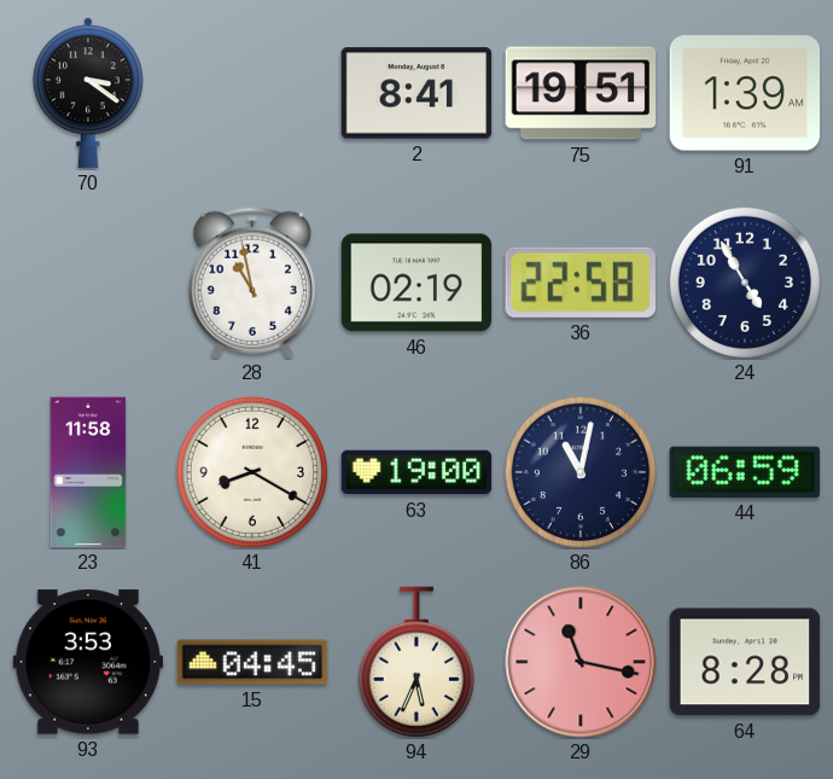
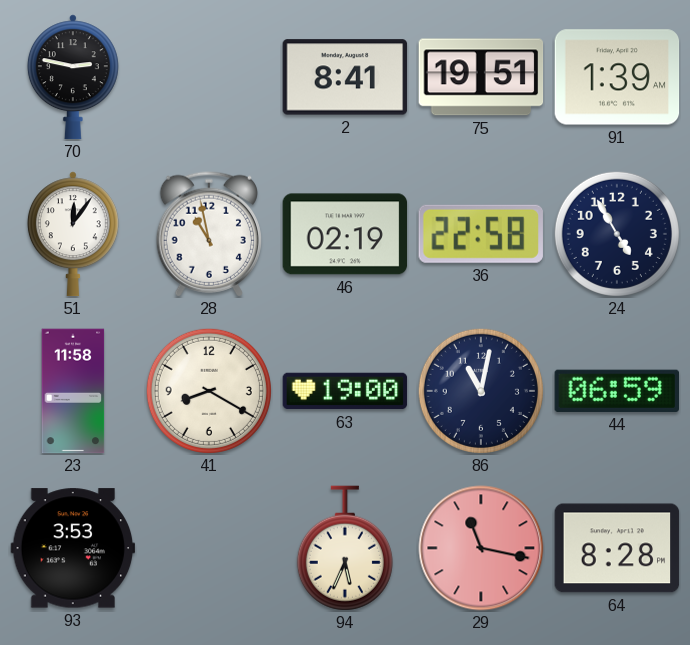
70: 3:21 -> 2:47 (73, 77)
51: none -> 12:06 (73, 234)
15: 04:45 -> none (252, 662)
